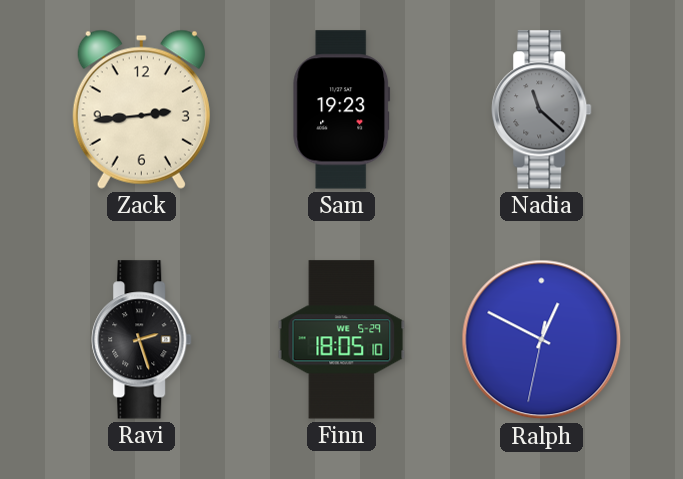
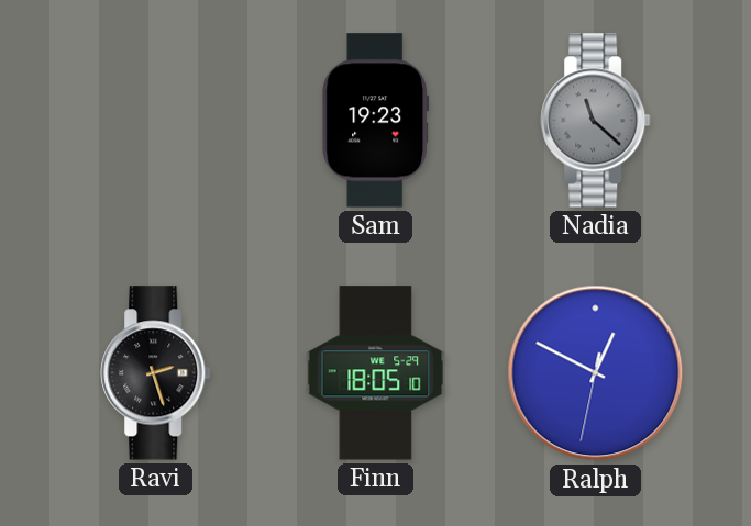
Zack: 2:44 -> none (141, 109)
